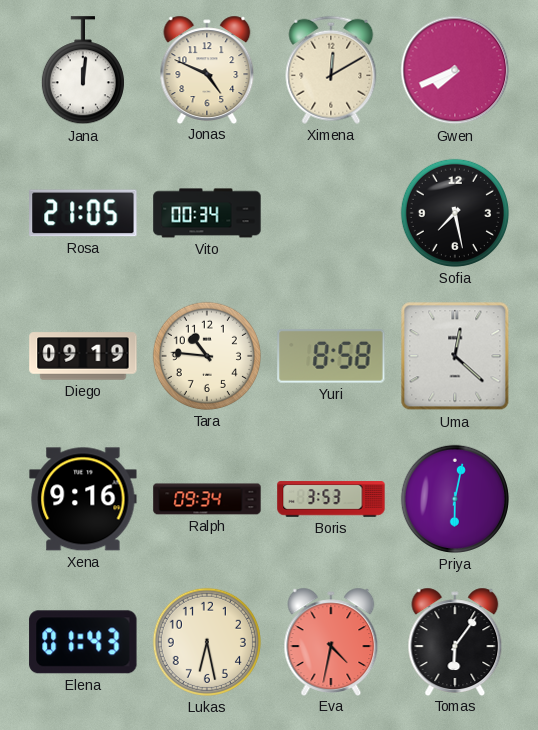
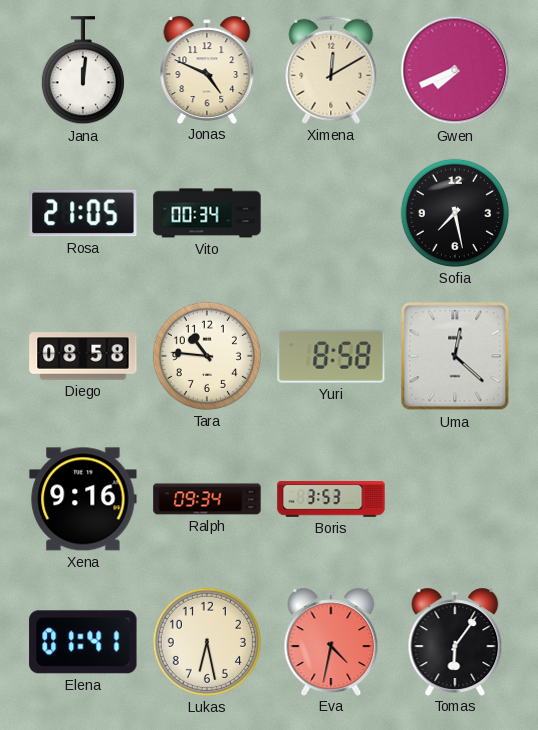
Diego: 09:19 -> 08:58 (83, 356)
Priya: 6:02 -> none (455, 499)
Elena: 01:43 -> 01:41 (83, 642)
